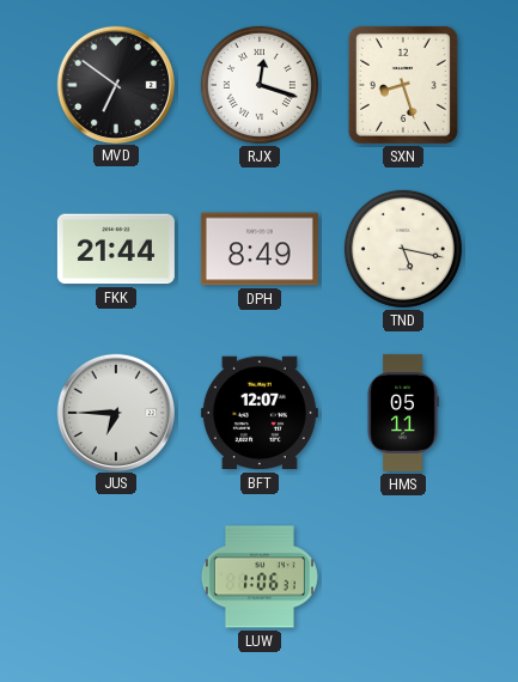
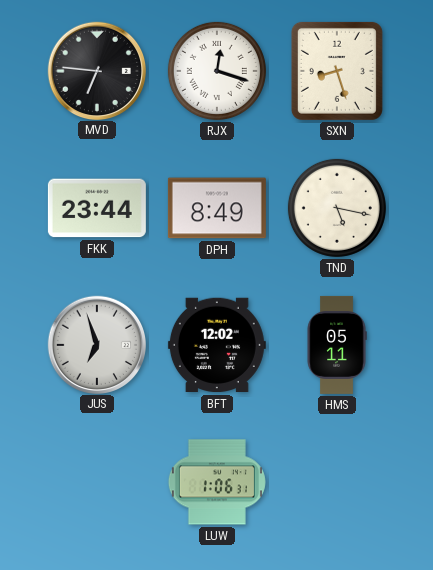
MVD: 6:51 -> 6:46 (96, 70)
FKK: 21:44 -> 23:44 (97, 208)
JUS: 6:45 -> 6:57 (96, 344)
BFT: 12:07 -> 12:02 (217, 345)
